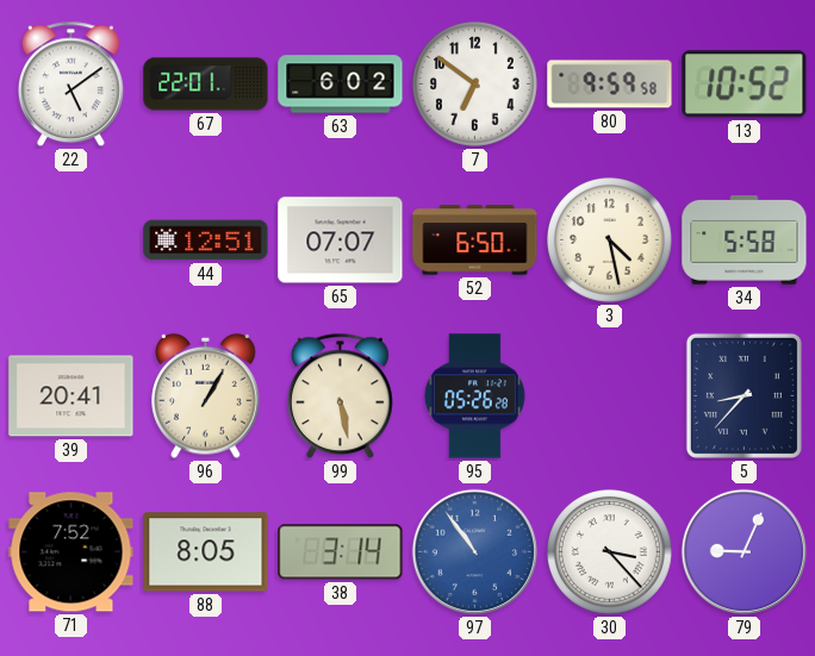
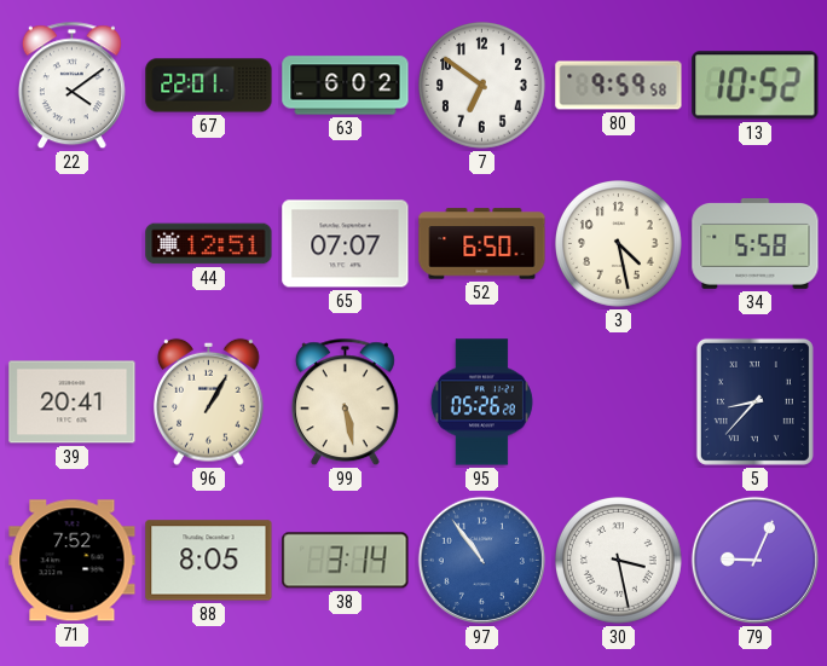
22: 5:09 -> 4:09 (71, 86)
30: 3:23 -> 3:28 (619, 561)
